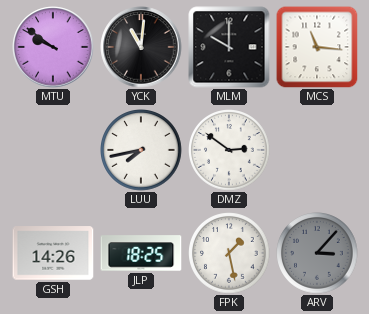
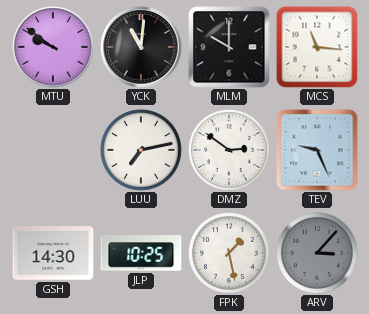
LUU: 7:43 -> 7:13 (142, 151)
TEV: none -> 9:26 (317, 150)
GSH: 14:26 -> 14:30 (53, 253)
JLP: 18:25 -> 10:25 (141, 253)
